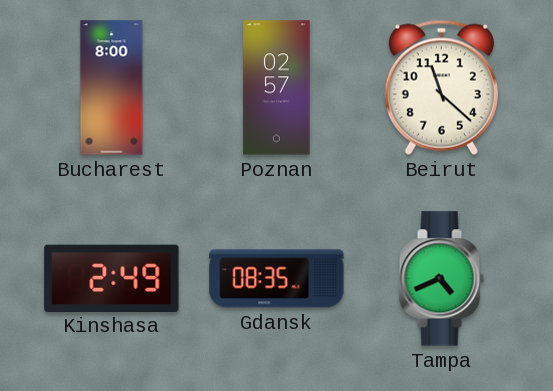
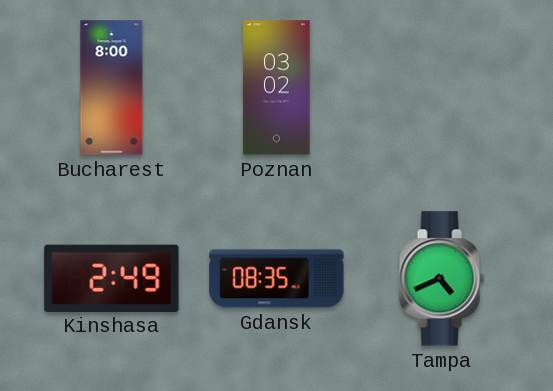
Poznan: 02:57 -> 03:02 (277, 88)
Beirut: 11:22 -> none (441, 87)
